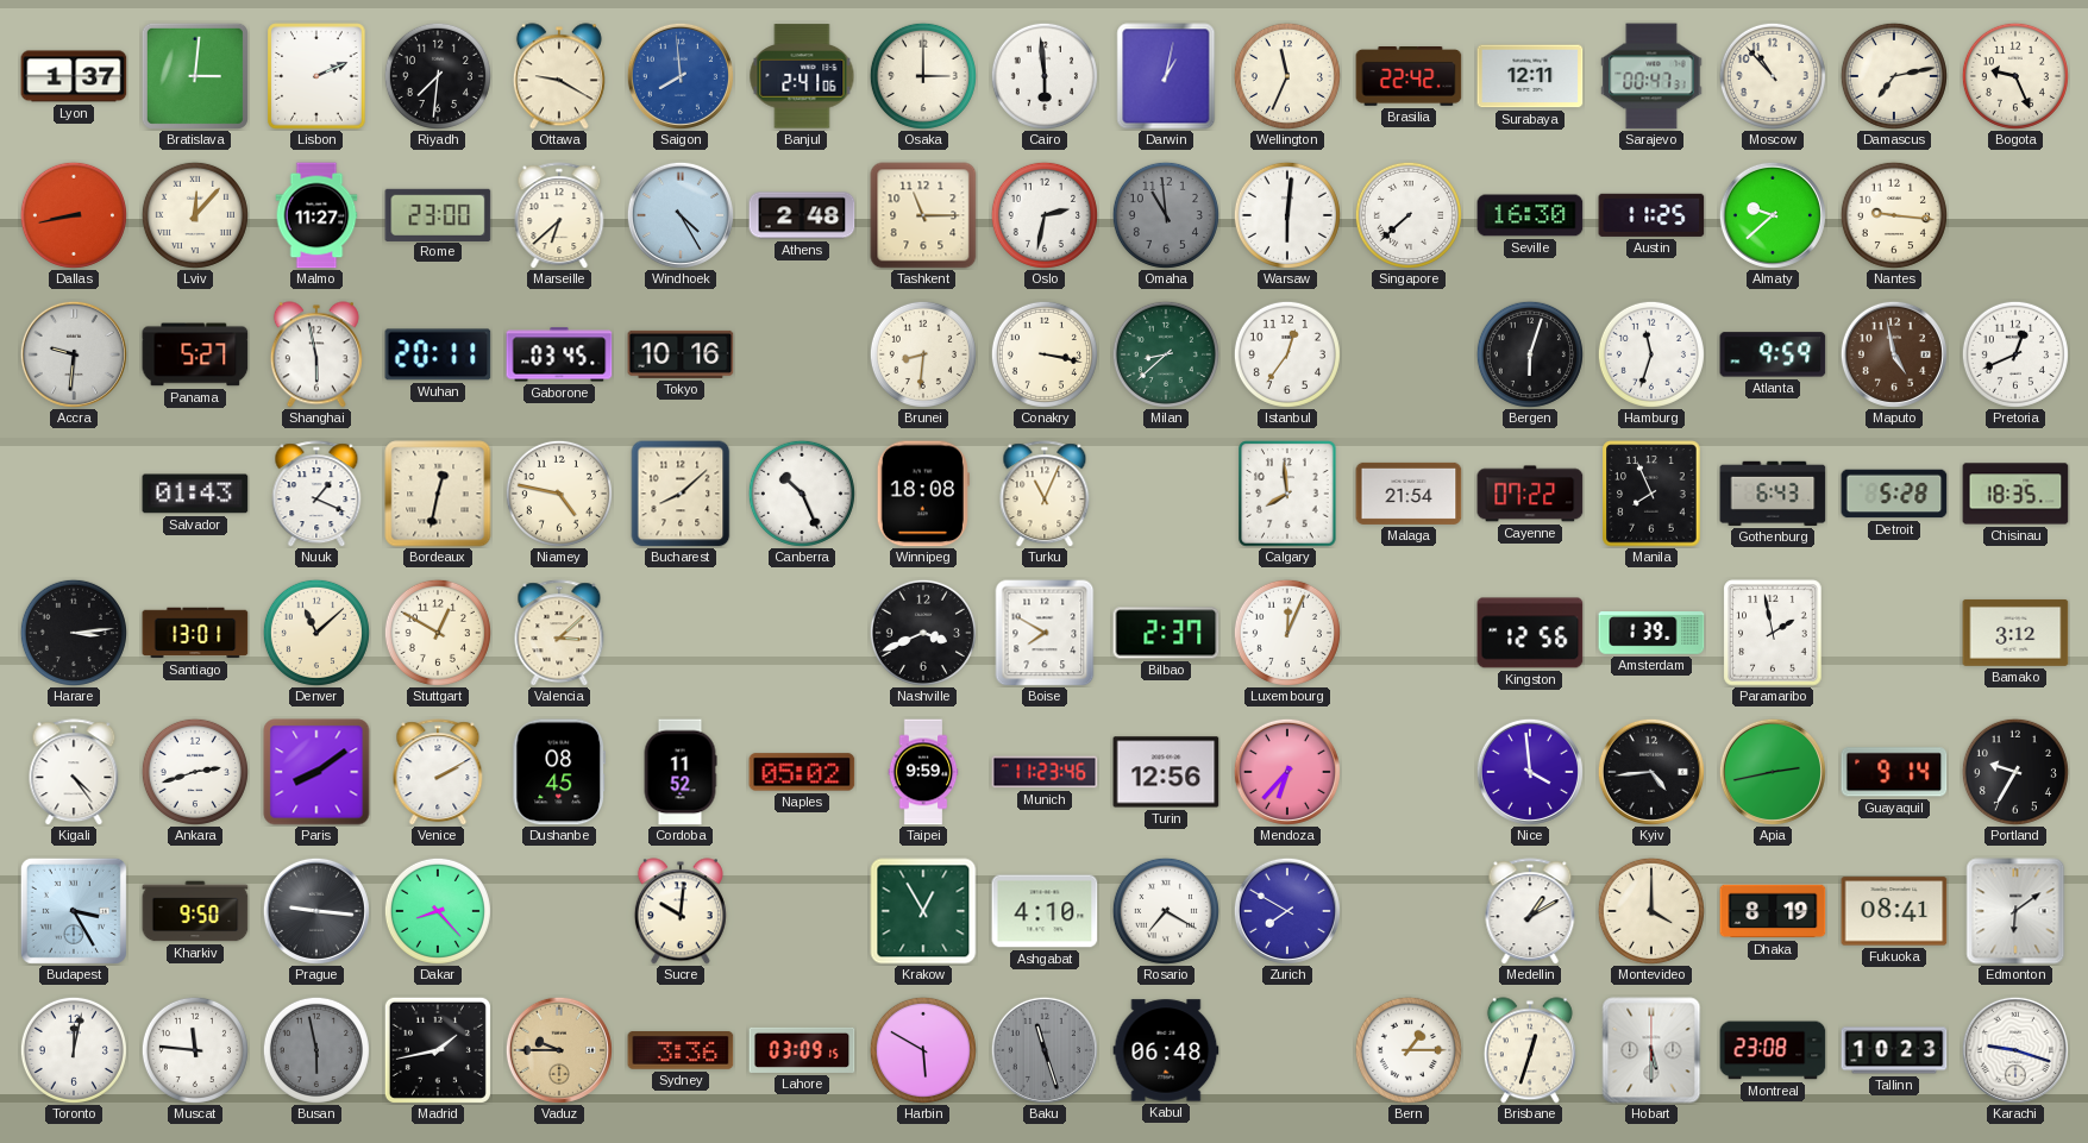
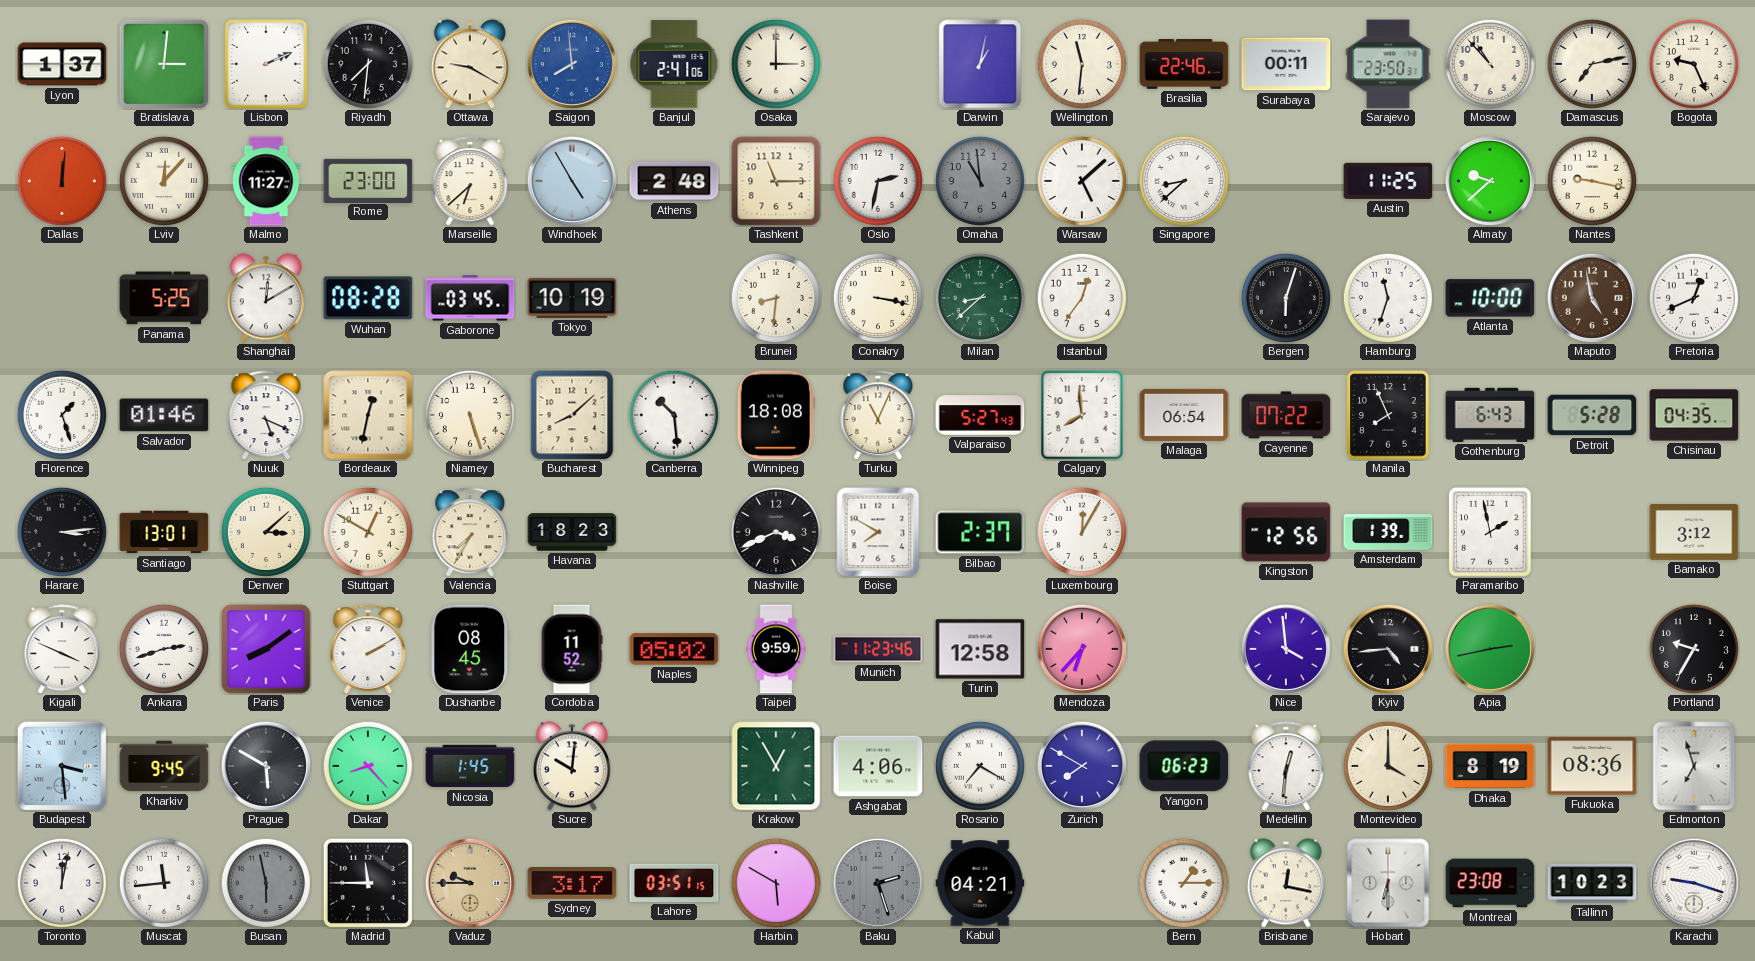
Cairo: 5:59 -> none (1045, 76)
Wellington: 11:34 -> 11:31 (1082, 64)
Brasilia: 22:42 -> 22:46 (1184, 64)
Surabaya: 12:11 -> 00:11 (1286, 64)
Sarajevo: 00:47 -> 23:50 (1388, 64)
Dallas: 8:43 -> 12:01 (62, 181)
Windhoek: 4:25 -> 4:55 (572, 181)
Warsaw: 6:01 -> 5:08 (1082, 181)
Singapore: 7:38 -> 8:38 (1184, 181)
Seville: 16:30 -> none (1530, 215)
Nantes: 9:16 -> 9:17 (1592, 181)
Accra: 9:31 -> none (74, 354)
Panama: 5:27 -> 5:25 (164, 298)
Shanghai: 5:58 -> 12:10 (266, 298)
Wuhan: 20:11 -> 08:28 (368, 298)
Tokyo: 10:16 -> 10:19 (572, 298)
Atlanta: 9:59 -> 10:00 (1490, 298)
Florence: none -> 1:27 (62, 415)
Salvador: 01:43 -> 01:46 (164, 415)
Nuuk: 1:19 -> 5:19 (266, 415)
Niamey: 4:47 -> 5:27 (470, 415)
Canberra: 10:26 -> 10:29 (674, 415)
Valparaiso: none -> 5:27 (980, 415)
Malaga: 21:54 -> 06:54 (1184, 415)
Chisinau: 18:35 -> 04:35 (1694, 415)
Denver: 11:08 -> 3:08 (266, 532)
Valencia: 3:08 -> 7:35 (470, 532)
Havana: none -> 18:23 (572, 532)
Luxembourg: 12:04 -> 12:05 (1082, 532)
Kigali: 4:24 -> 3:49 (62, 649)
Turin: 12:56 -> 12:58 (980, 649)
Guayaquil: 9:14 -> none (1894, 772)
Budapest: 3:25 -> 3:29 (62, 766)
Kharkiv: 9:50 -> 9:45 (164, 766)
Prague: 9:16 -> 5:50 (266, 766)
Nicosia: none -> 1:45 (470, 766)
Ashgabat: 4:10 -> 4:06 (878, 766)
Yangon: none -> 06:23 (1184, 766)
Medellin: 1:10 -> 12:31 (1286, 766)
Fukuoka: 08:41 -> 08:36 (1592, 766)
Edmonton: 6:09 -> 6:57 (1694, 766)
Muscat: 11:46 -> 11:44 (164, 883)
Madrid: 1:43 -> 11:45 (368, 883)
Sydney: 3:36 -> 3:17 (572, 883)
Lahore: 03:09 -> 03:51 (674, 883)
Baku: 11:27 -> 2:27 (878, 883)
Kabul: 06:48 -> 04:21 (980, 883)
Brisbane: 12:33 -> 12:17 (1286, 883)
Hobart: 5:30 -> 6:30 (1388, 883)
